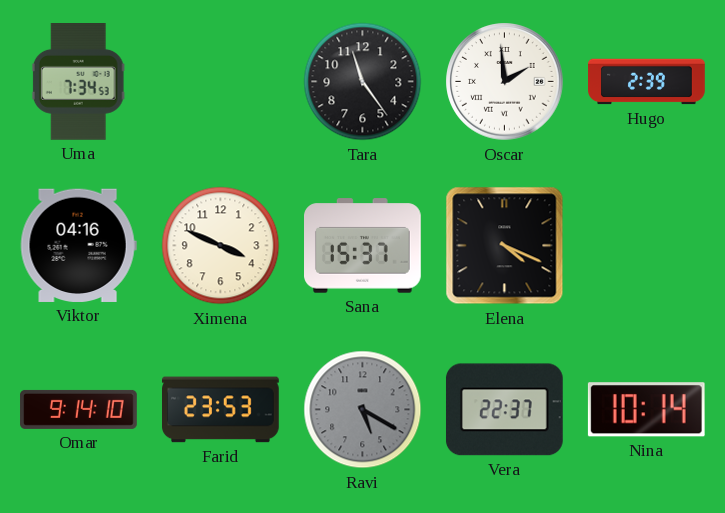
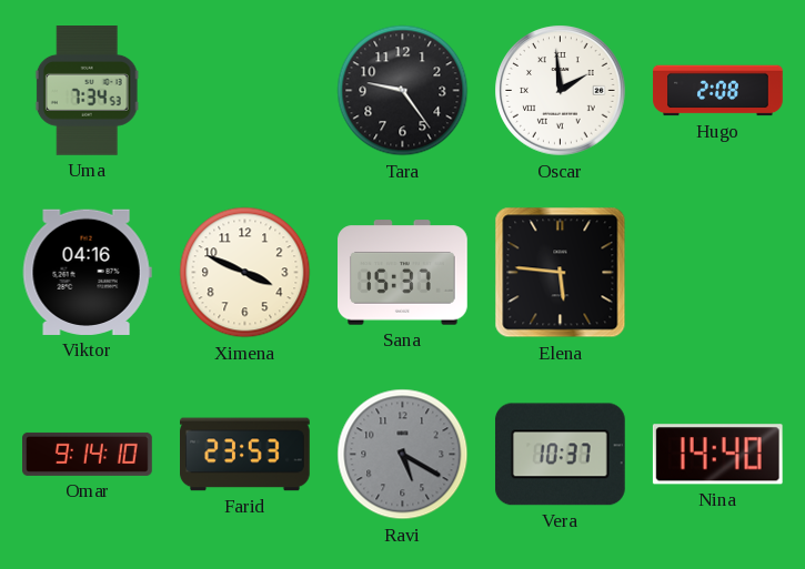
Tara: 11:24 -> 9:24 (403, 91)
Hugo: 2:39 -> 2:08 (718, 91)
Elena: 4:19 -> 5:46 (561, 273)
Vera: 22:37 -> 10:37 (560, 455)
Nina: 10:14 -> 14:40 (717, 455)
